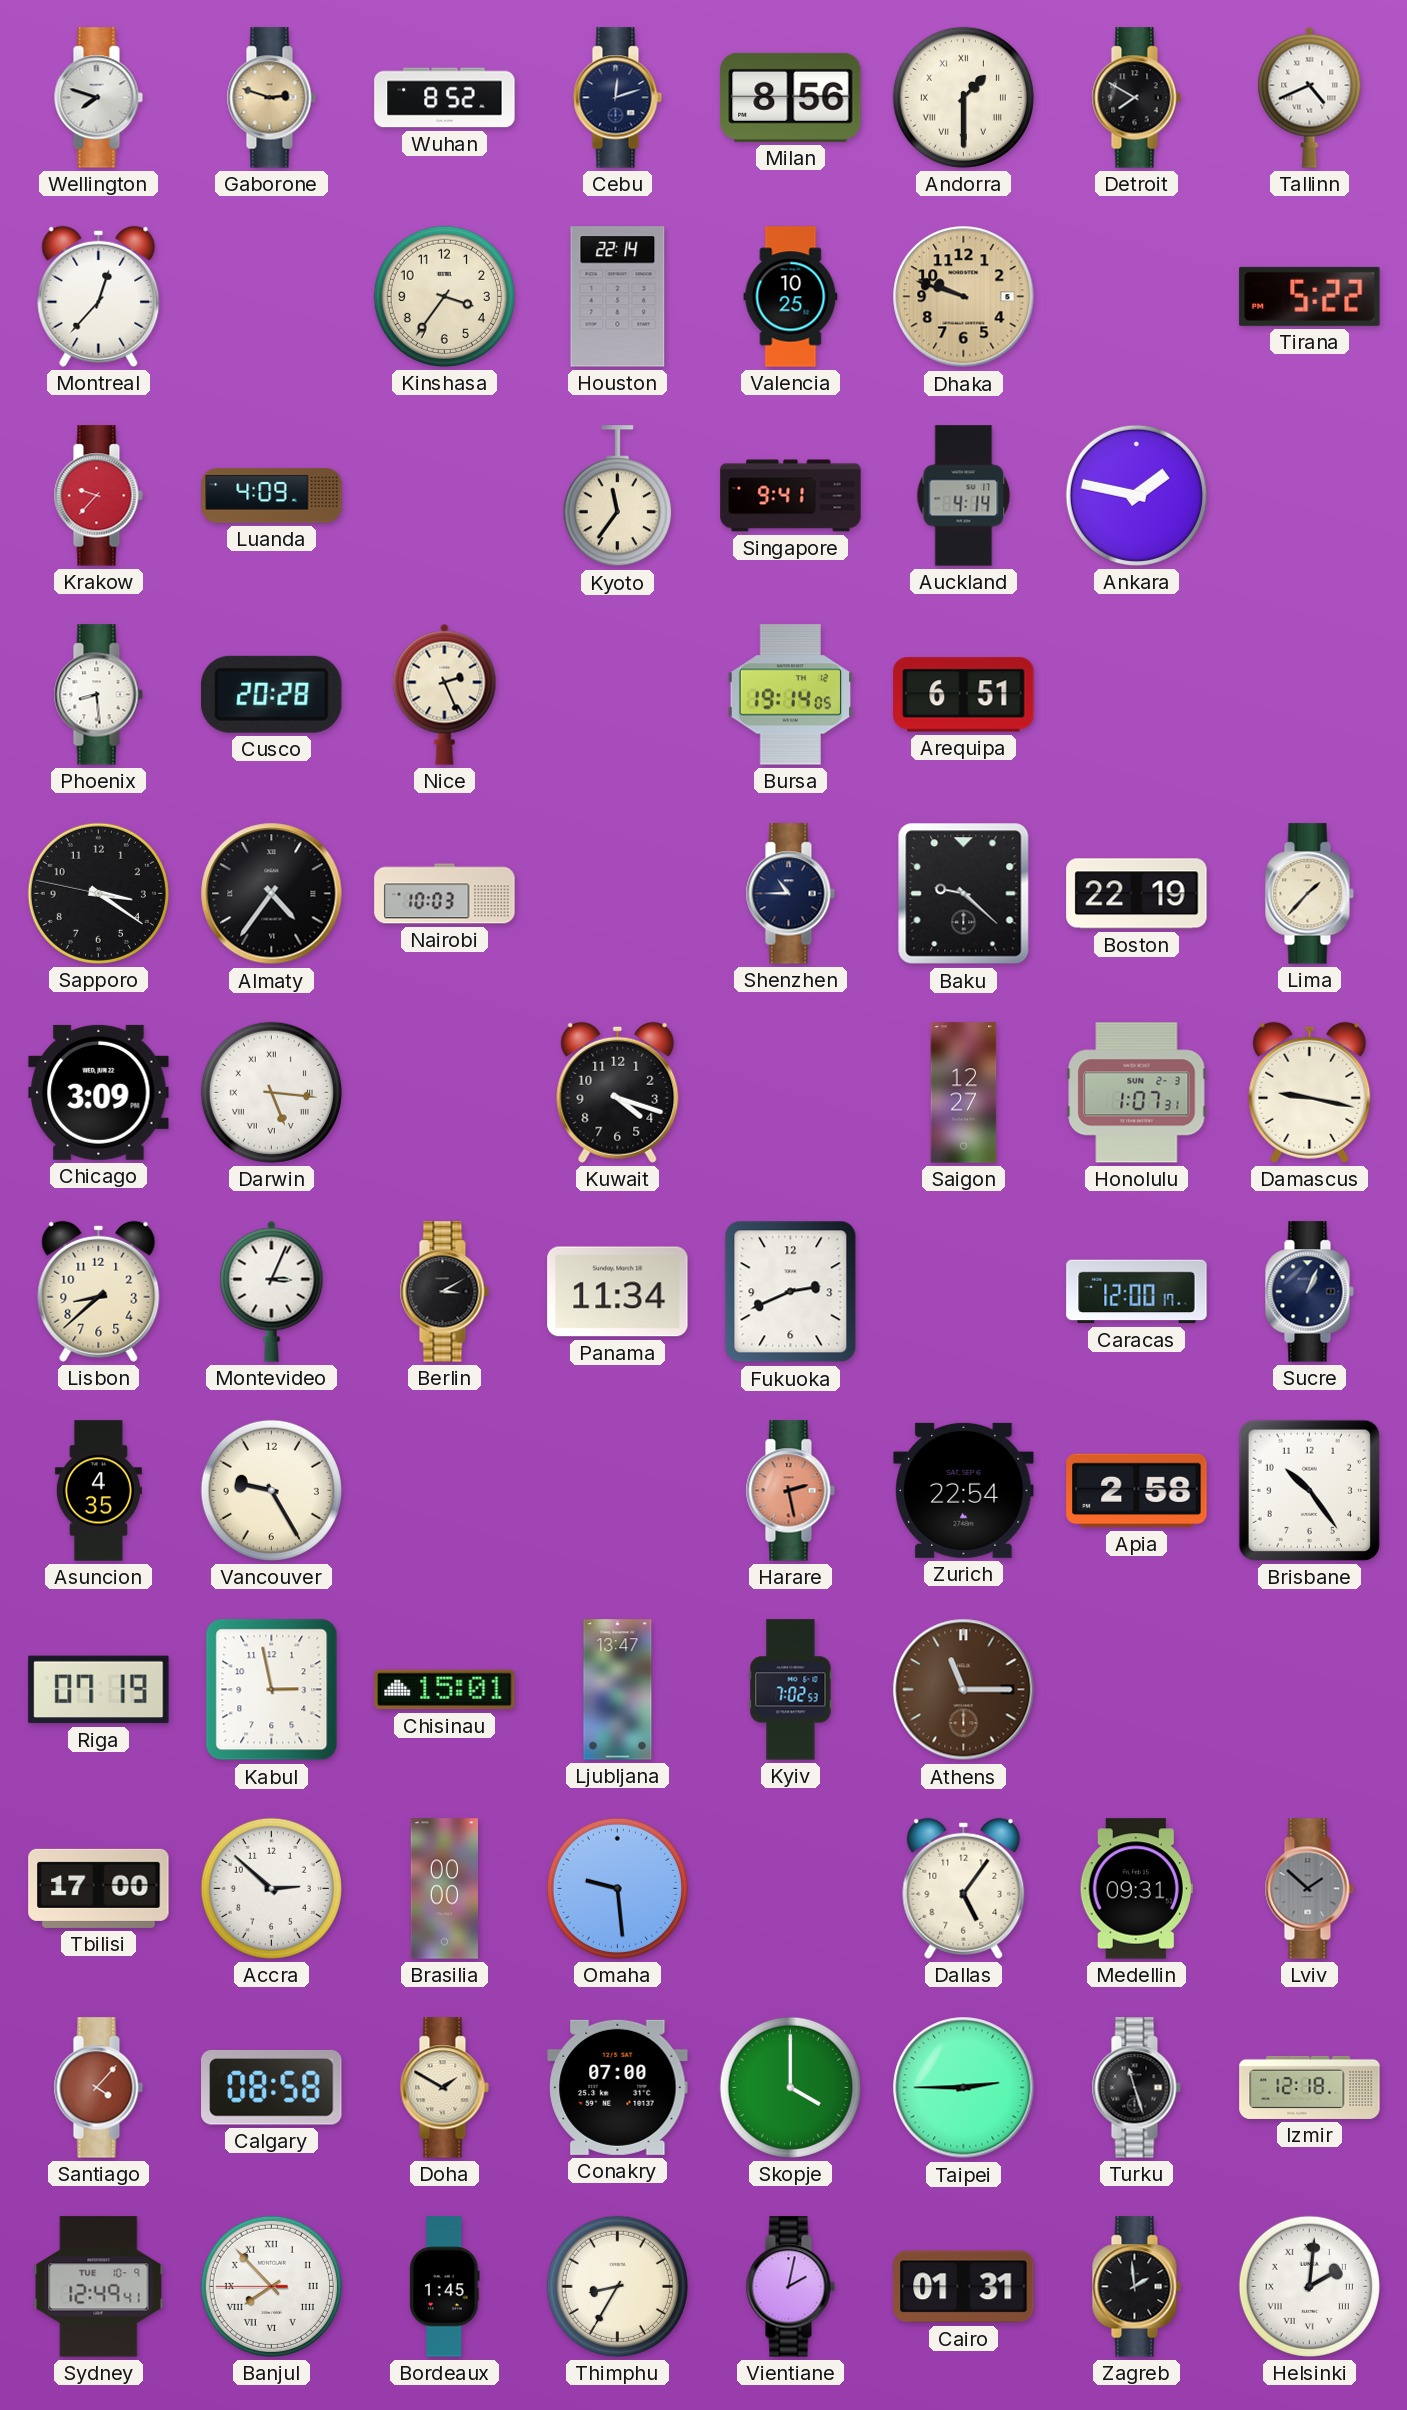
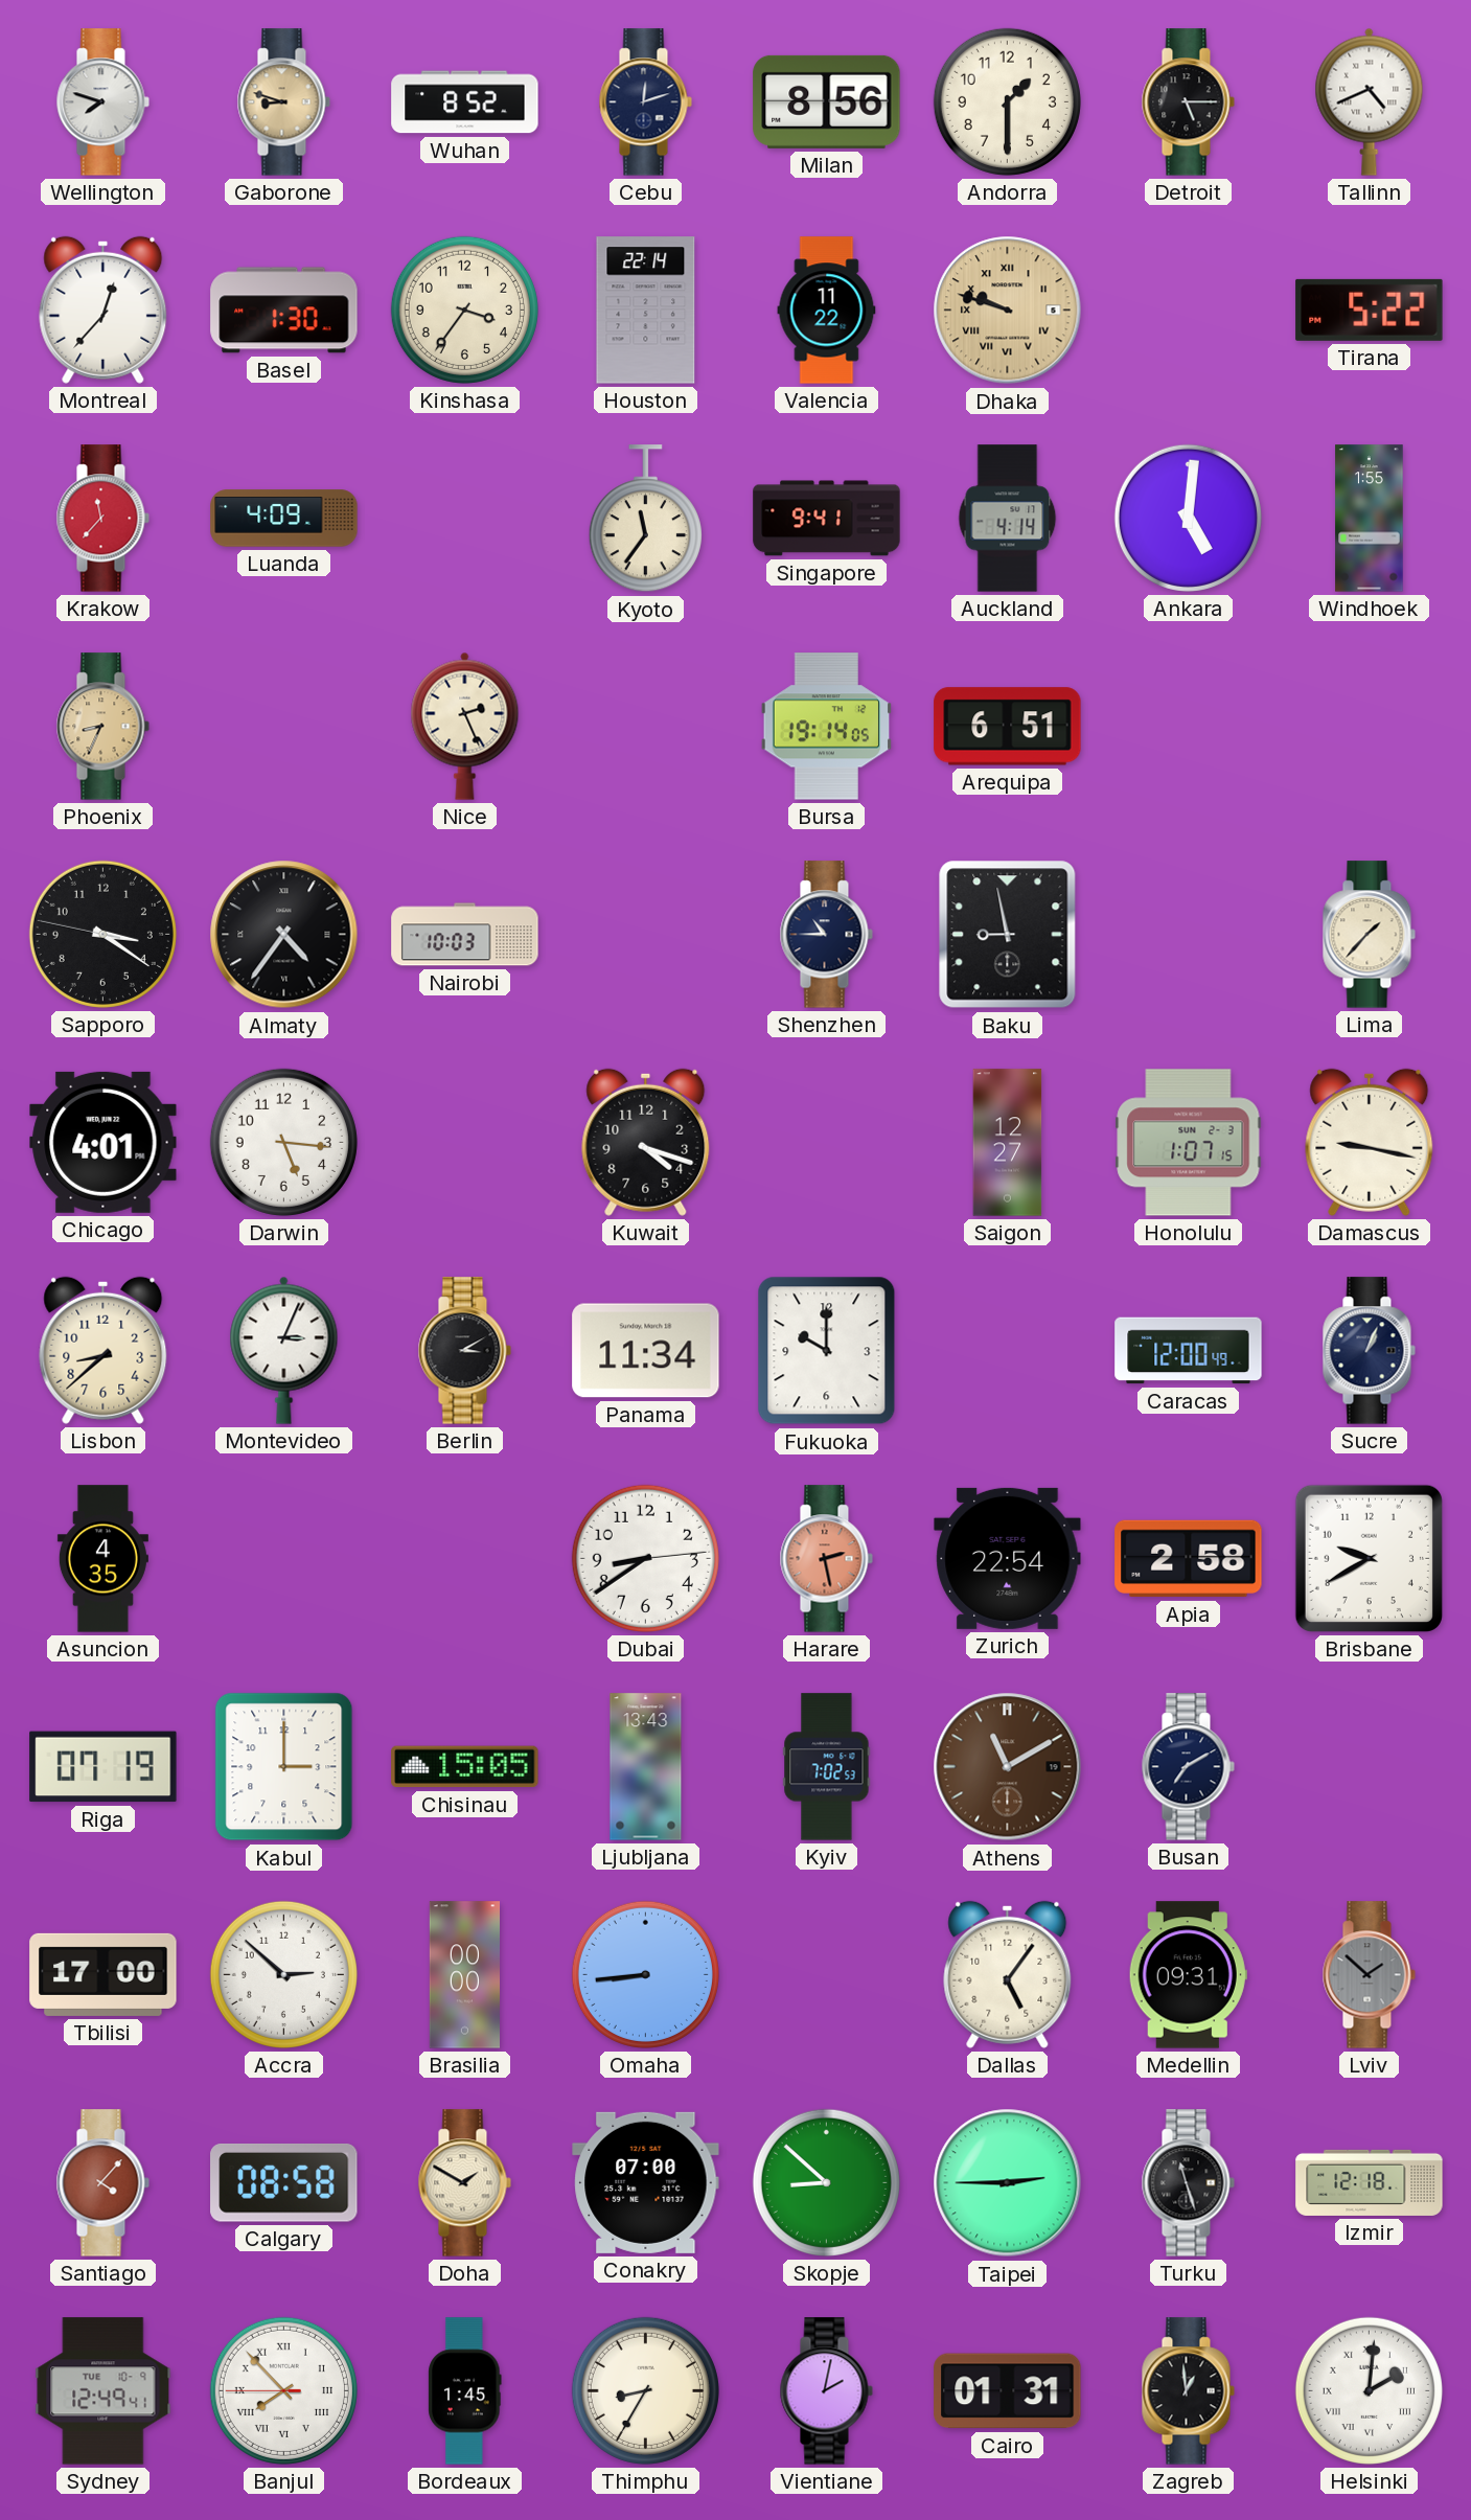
Gaborone: 2:48 -> 8:48 (283, 102)
Andorra numerals: Roman -> Arabic (1007, 101)
Detroit: 7:50 -> 5:15 (1188, 102)
Basel: none -> 1:30 (284, 311)
Valencia: 10:25 -> 11:22 (827, 311)
Dhaka numerals: Arabic -> Roman (1008, 311)
Krakow: 9:37 -> 11:37 (102, 519)
Ankara: 1:47 -> 5:01 (1188, 518)
Windhoek: none -> 1:55 (1370, 519)
Phoenix: 8:29 -> 8:34 (102, 727)
Phoenix dial: white -> champagne (102, 727)
Cusco: 20:28 -> none (272, 694)
Baku: 9:22 -> 8:58 (1008, 935)
Boston: 22:19 -> none (1137, 894)
Chicago: 3:09 -> 4:01 (104, 1142)
Darwin numerals: Roman -> Arabic (283, 1142)
Honolulu: 1:07:31 -> 1:07:15 (1189, 1143)
Fukuoka: 2:41 -> 10:00 (827, 1351)
Caracas: 12:00:17 -> 12:00:49 (1189, 1351)
Vancouver: 9:25 -> none (271, 1490)
Dubai: none -> 8:39 (645, 1558)
Brisbane: 10:24 -> 9:40 (1369, 1558)
Kabul: 2:58 -> 3:00 (284, 1767)
Chisinau: 15:01 -> 15:05 (465, 1767)
Ljubljana: 13:47 -> 13:43 (646, 1767)
Athens: 11:15 -> 11:10 (1008, 1767)
Busan: none -> 7:10 (1188, 1767)
Omaha: 9:29 -> 8:44 (645, 1974)
Skopje: 4:00 -> 8:52 (826, 2182)
Zagreb: 1:59 -> 12:59 (1188, 2391)
